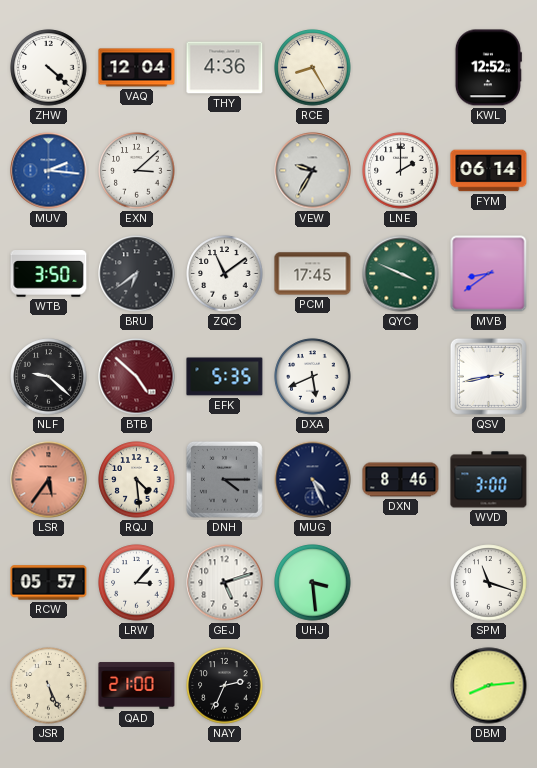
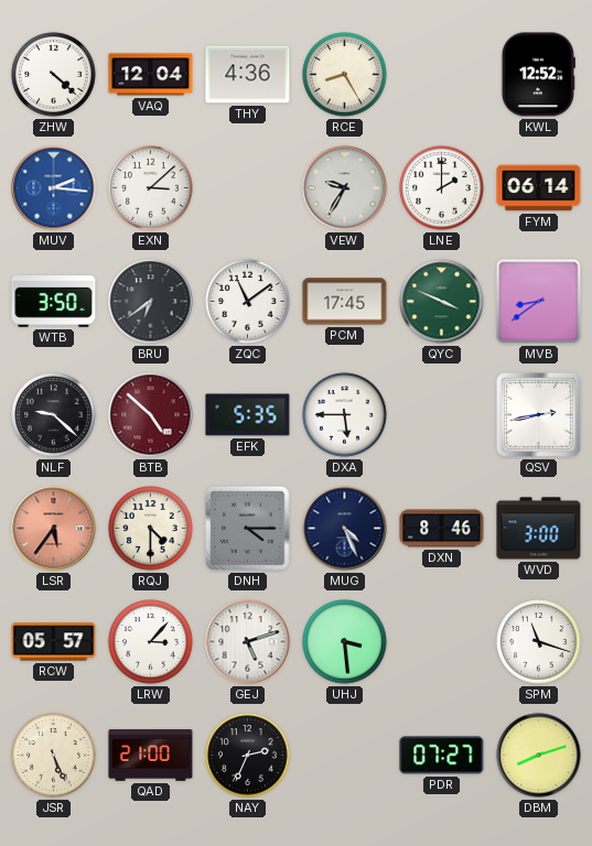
DXA: 5:41 -> 5:45 (345, 415)
RQJ: 4:29 -> 4:30 (151, 529)
PDR: none -> 07:27 (442, 756)
DBM: 8:14 -> 8:12 (539, 756)
